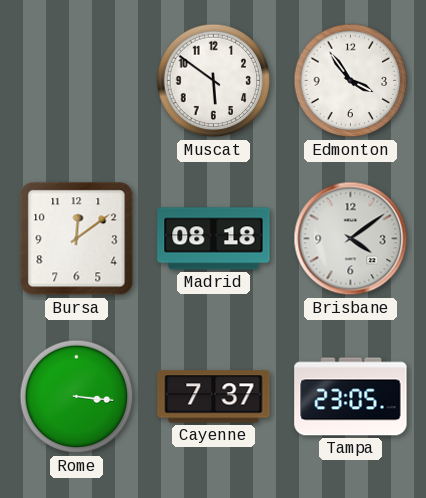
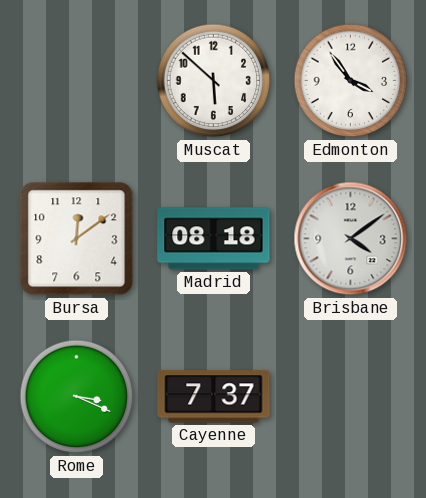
Muscat: 5:51 -> 5:52 (214, 81)
Rome: 3:16 -> 3:19 (77, 397)
Tampa: 23:05 -> none (351, 397)
